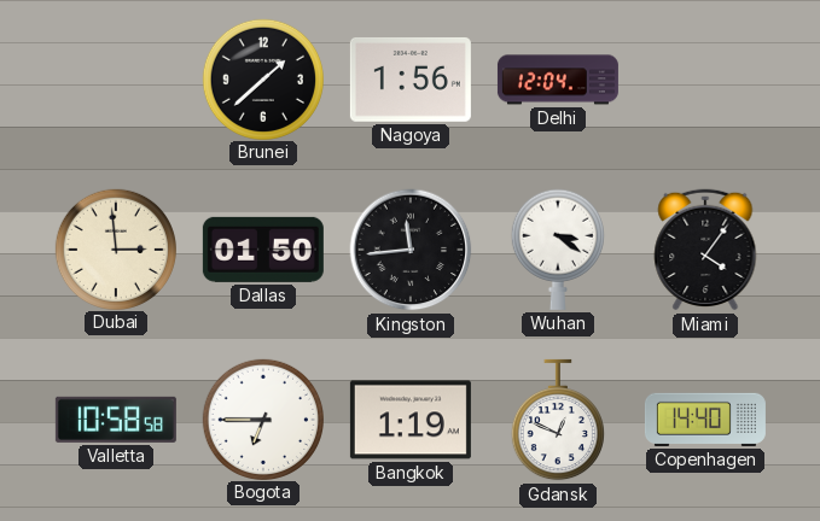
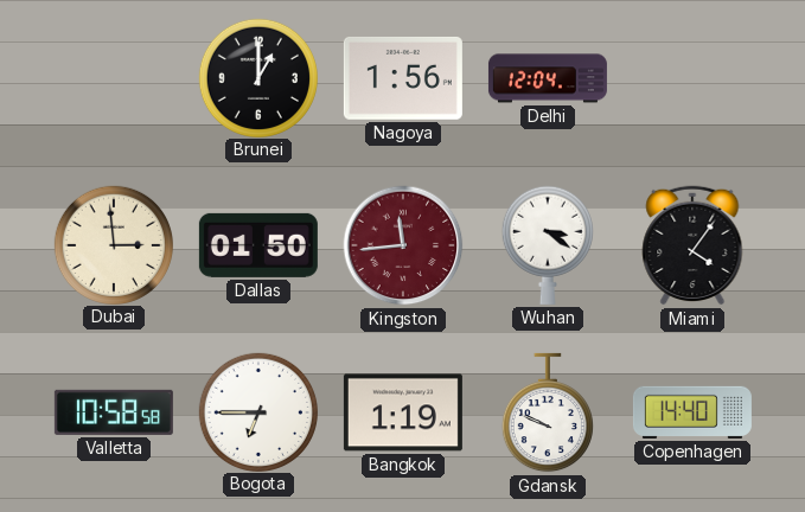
Brunei: 1:38 -> 1:00 (257, 77)
Kingston dial: black -> burgundy (403, 245)
Gdansk: 12:49 -> 9:49 (548, 412)
